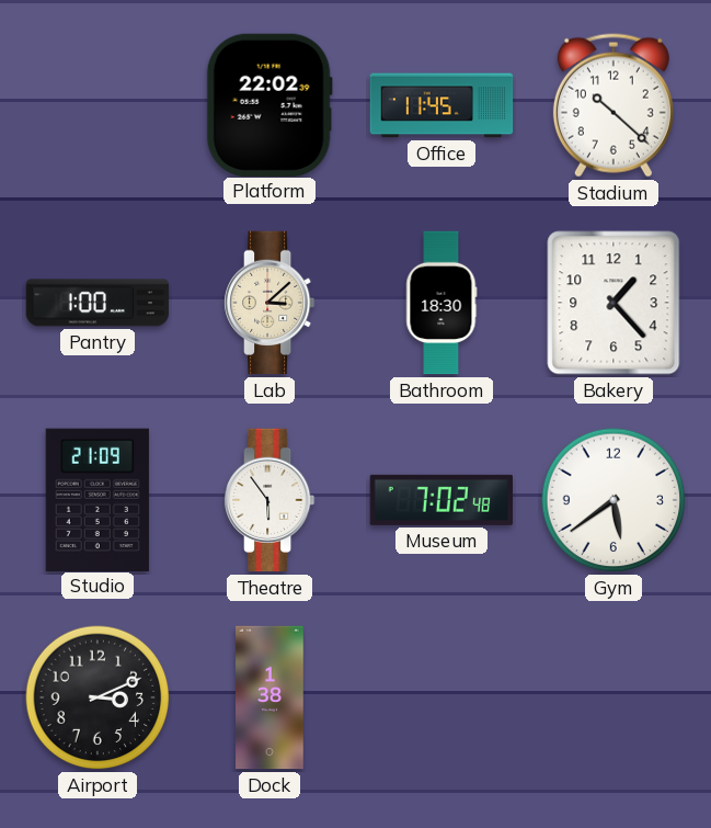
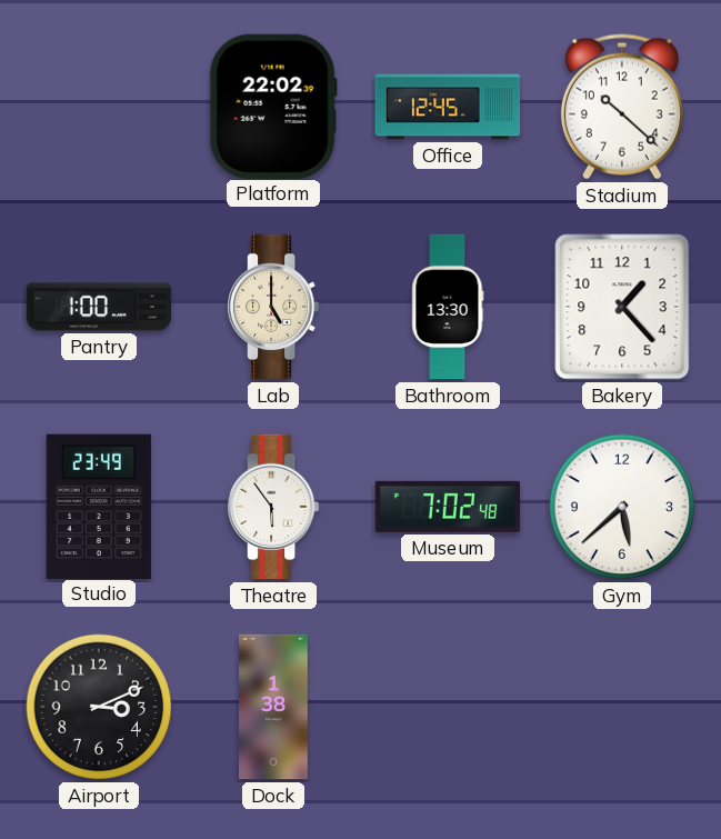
Office: 11:45 -> 12:45 (448, 107)
Lab: 3:08 -> 5:00 (274, 307)
Bathroom: 18:30 -> 13:30 (448, 307)
Studio: 21:09 -> 23:49 (99, 506)
Gym: 5:39 -> 5:38 (622, 507)
